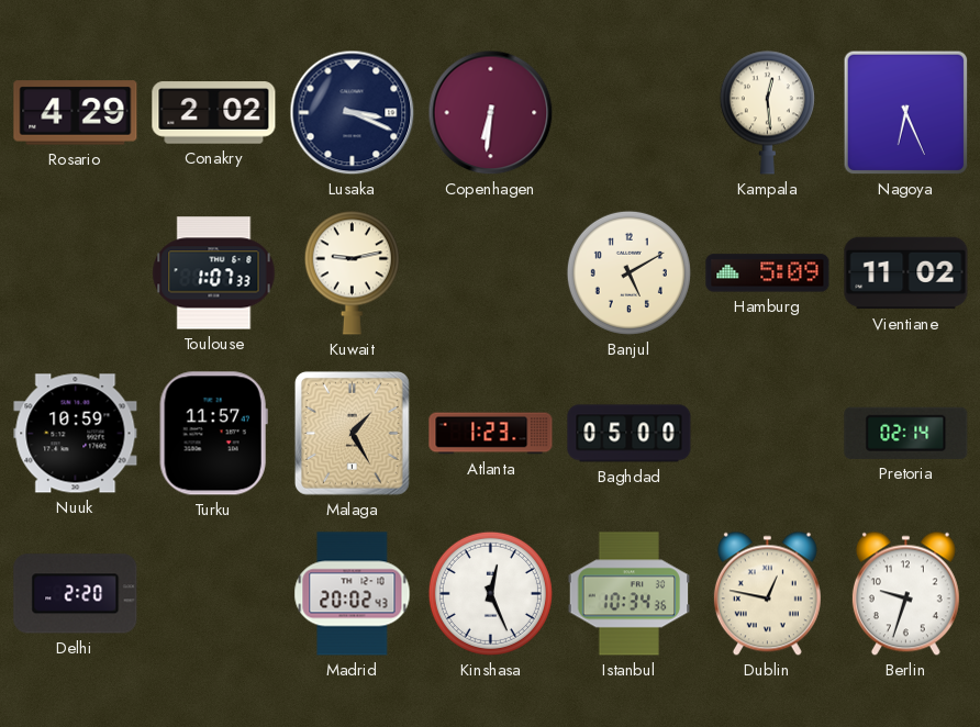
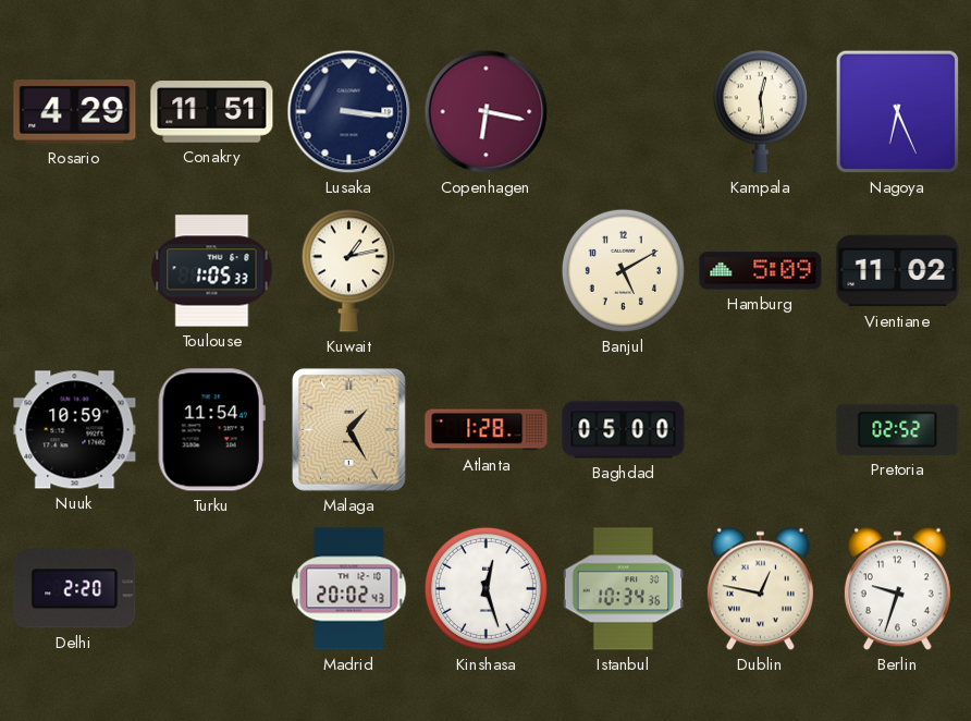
Conakry: 2:02 -> 11:51 (212, 112)
Lusaka: 3:19 -> 3:16 (349, 112)
Copenhagen: 6:31 -> 6:17 (487, 112)
Toulouse: 1:07 -> 1:05 (212, 271)
Kuwait: 9:13 -> 1:13 (348, 270)
Turku: 11:57 -> 11:54 (211, 430)
Atlanta: 1:23 -> 1:28 (487, 430)
Pretoria: 02:14 -> 02:52 (898, 429)
Kinshasa: 12:26 -> 12:27 (485, 588)
